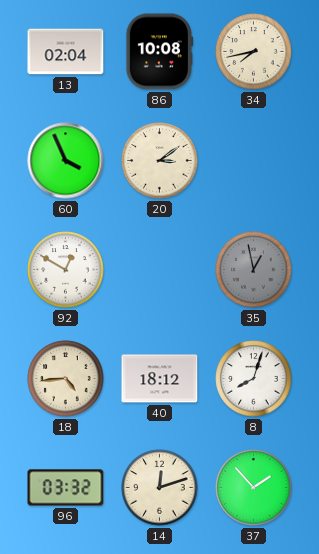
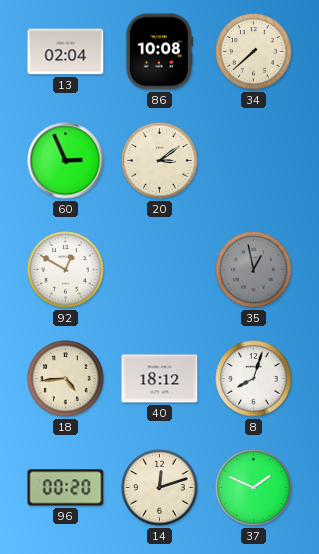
34: 7:43 -> 7:38 (254, 52)
60: 3:56 -> 2:56 (66, 161)
96: 03:32 -> 00:20 (66, 488)
37: 1:53 -> 1:49 (254, 488)
